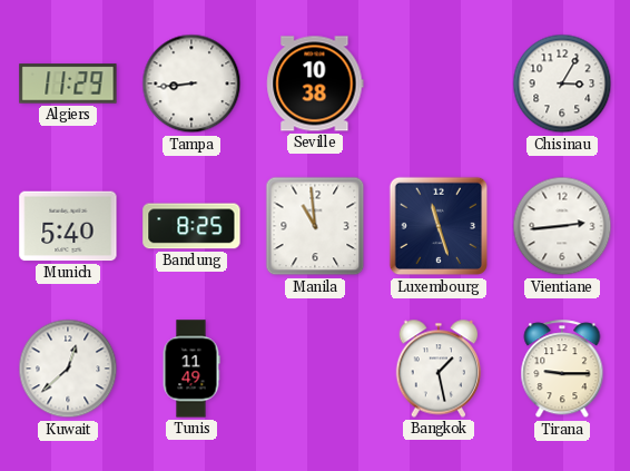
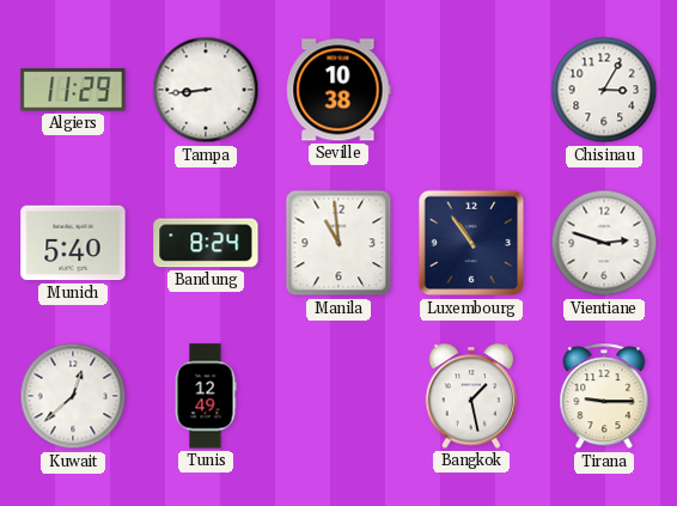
Bandung: 8:25 -> 8:24 (206, 243)
Luxembourg: 11:27 -> 10:54 (471, 243)
Vientiane: 2:44 -> 2:48 (604, 243)
Tunis: 11:49 -> 12:49 (206, 396)
